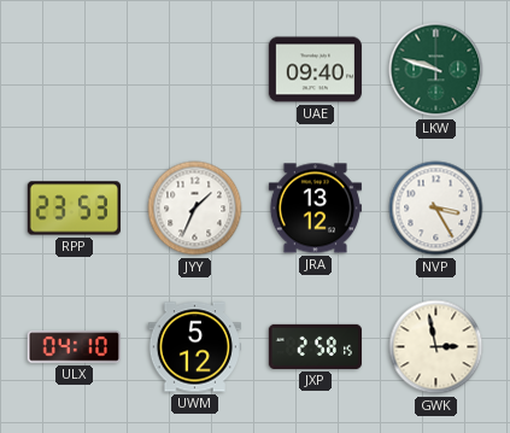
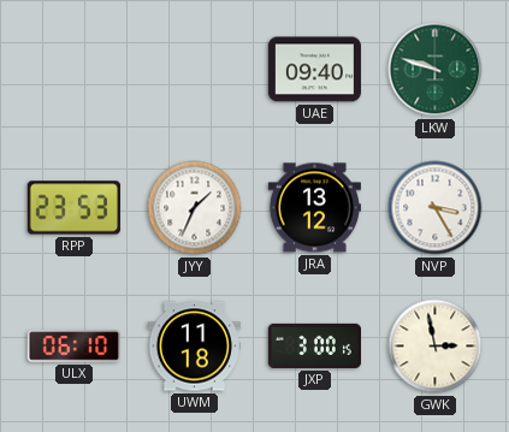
ULX: 04:10 -> 06:10 (73, 347)
UWM: 5:12 -> 11:18 (194, 347)
JXP: 2:58 -> 3:00 (314, 345)
